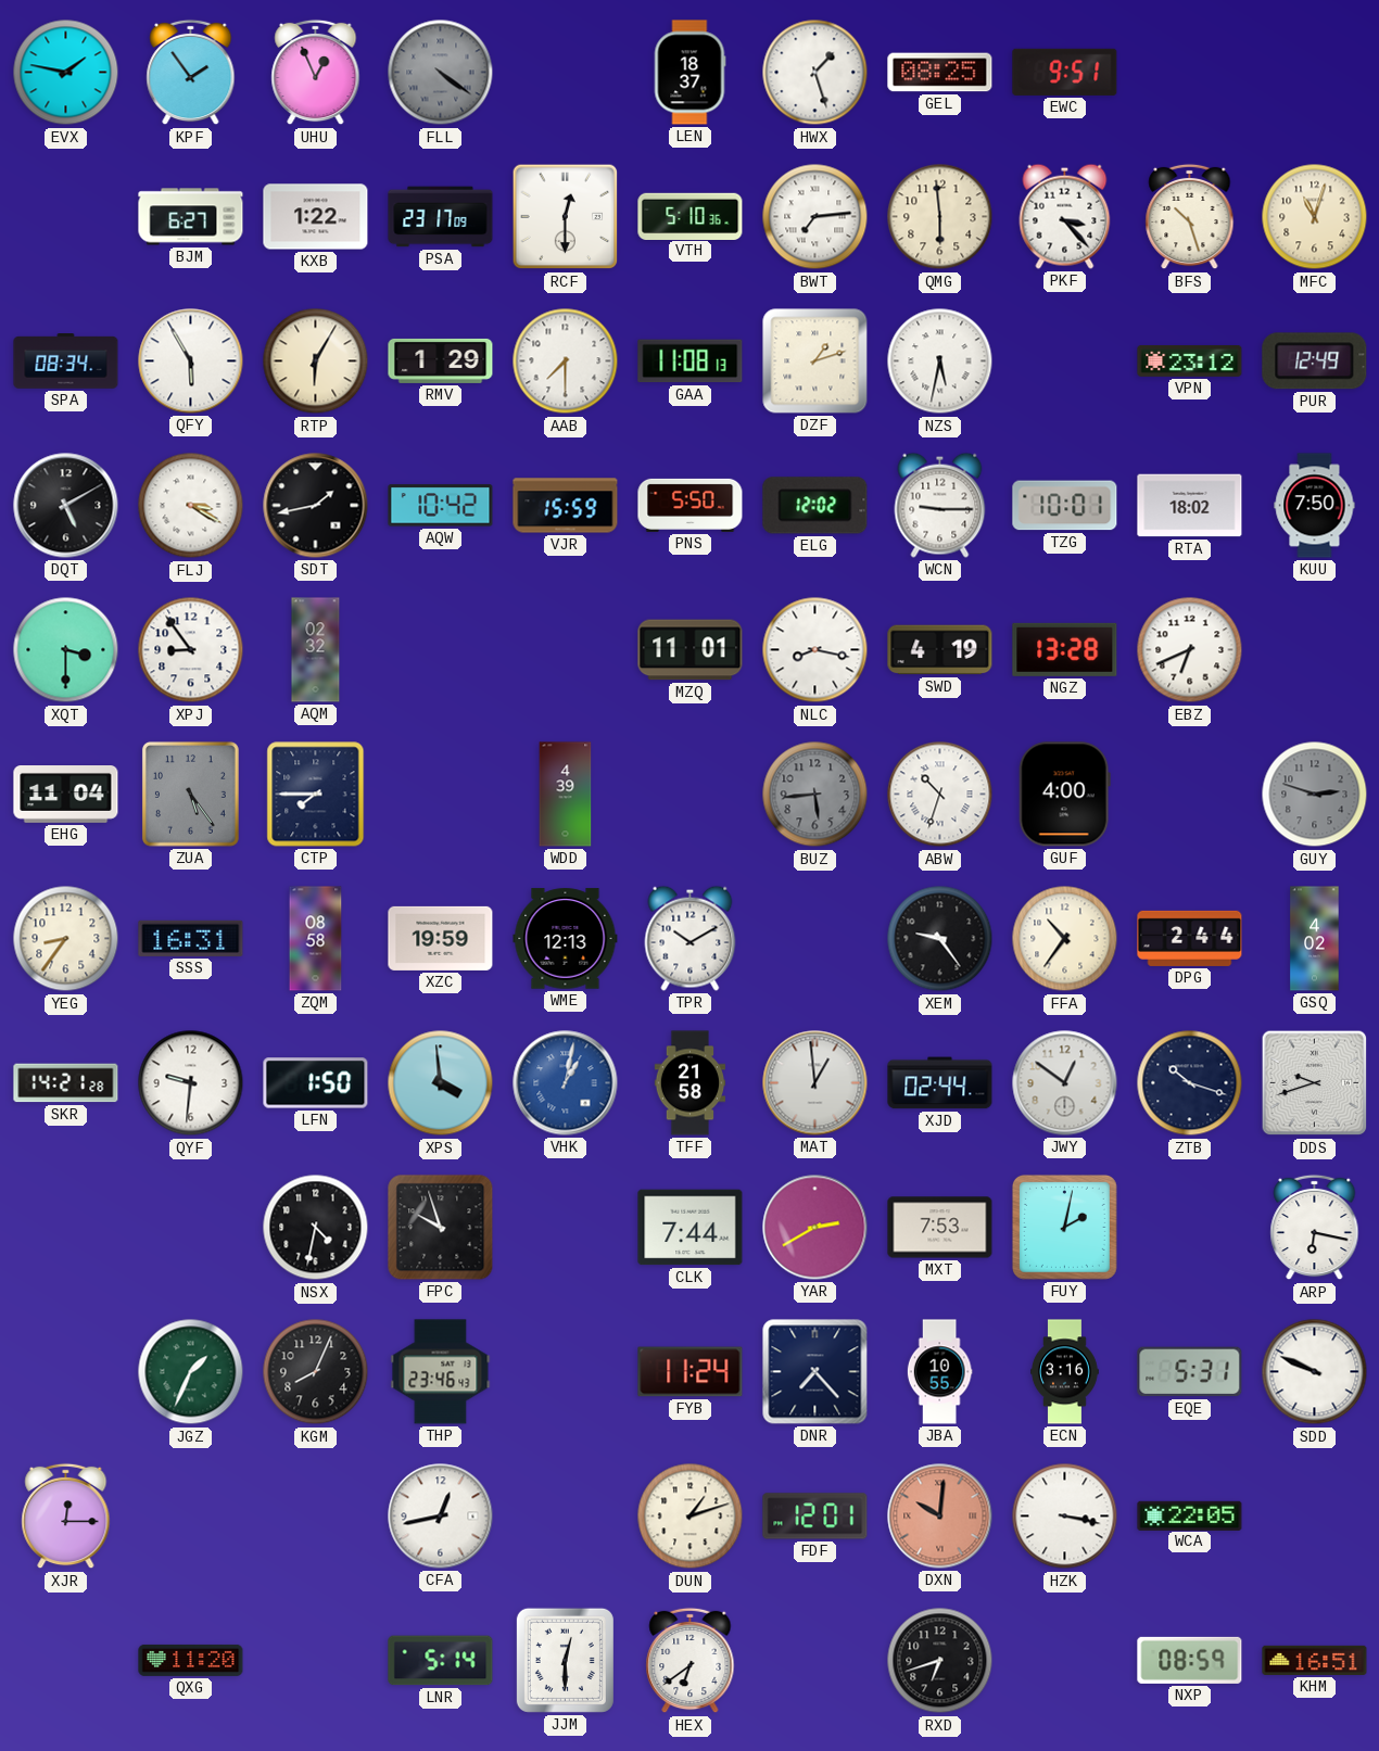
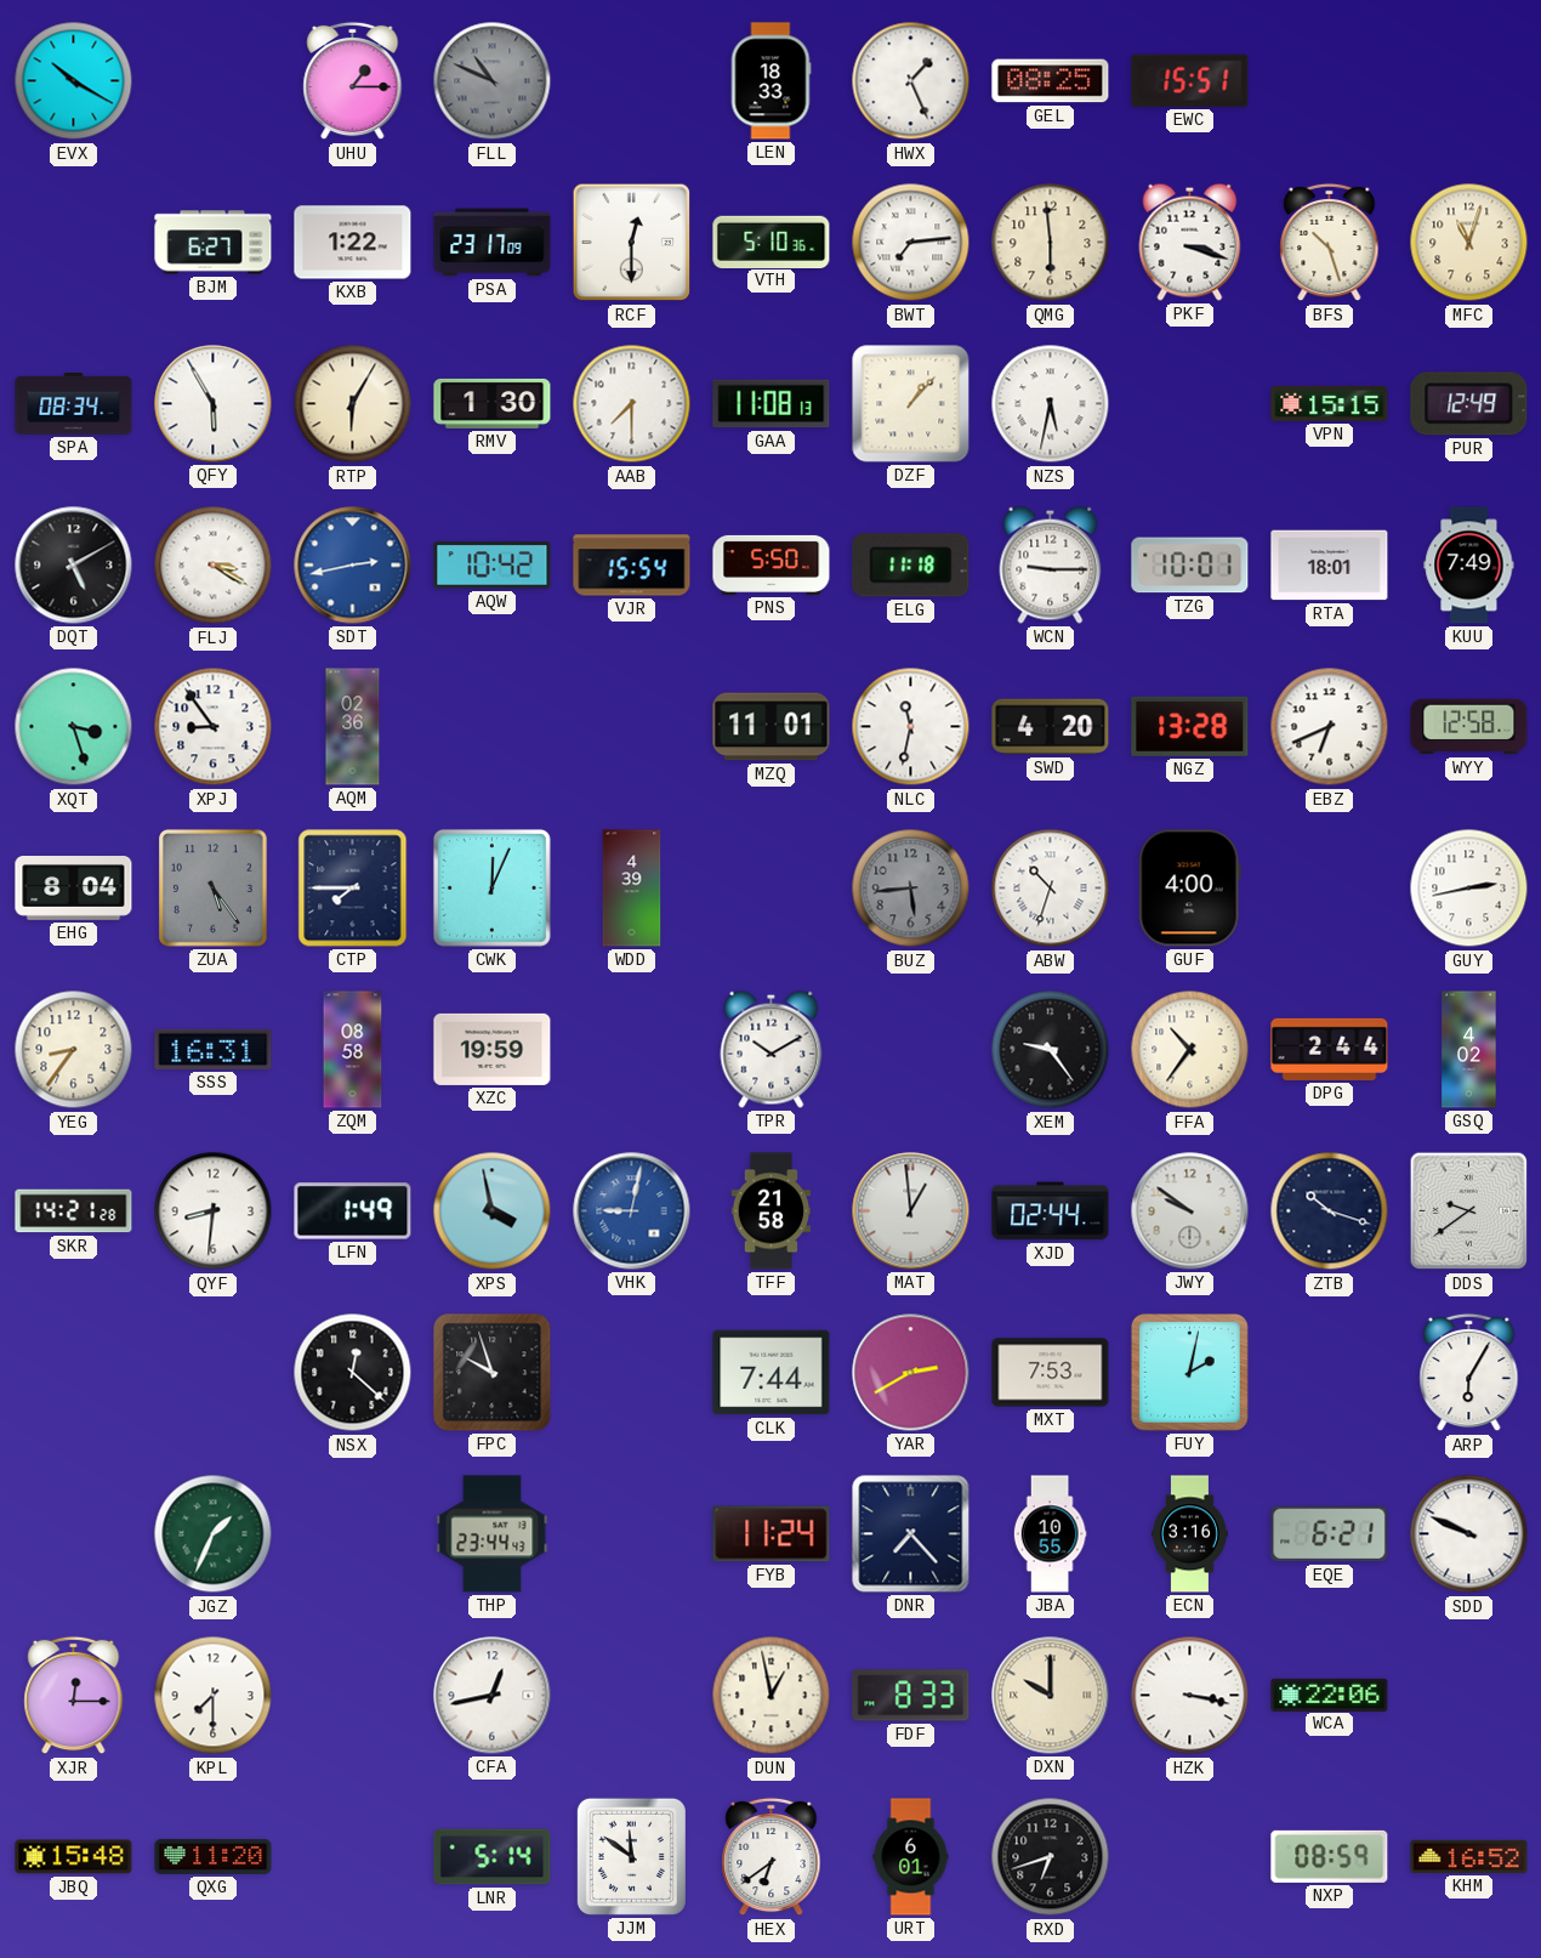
EVX: 1:47 -> 10:20 (74, 81)
KPF: 1:54 -> none (191, 73)
UHU: 12:56 -> 1:15 (353, 81)
FLL: 4:21 -> 10:49 (493, 81)
LEN: 18:37 -> 18:33 (770, 81)
HWX: 1:27 -> 1:26 (911, 81)
EWC: 9:51 -> 15:51 (1190, 80)
PKF: 3:23 -> 3:18 (1190, 242)
RMV: 1:29 -> 1:30 (493, 403)
DZF: 1:12 -> 1:07 (911, 404)
VPN: 23:12 -> 15:15 (1330, 403)
SDT: 1:43 -> 2:43 (353, 566)
SDT dial: black -> blue (353, 566)
VJR: 15:59 -> 15:54 (632, 566)
ELG: 12:02 -> 11:18 (911, 566)
RTA: 18:02 -> 18:01 (1330, 566)
KUU: 7:50 -> 7:49 (1469, 566)
XQT: 3:30 -> 3:27 (74, 727)
AQM: 02:32 -> 02:36 (353, 727)
NLC: 8:17 -> 11:32 (911, 727)
SWD: 4:19 -> 4:20 (1051, 727)
WYY: none -> 12:58 (1469, 727)
EHG: 11:04 -> 8:04 (74, 889)
CWK: none -> 12:04 (491, 887)
GUY: 2:48 -> 2:43 (1469, 889)
GUY dial: grey -> white (1469, 889)
WME: 12:13 -> none (566, 939)
QYF: 9:31 -> 8:31 (214, 1211)
LFN: 1:50 -> 1:49 (353, 1211)
XPS: 3:59 -> 3:58 (493, 1211)
VHK: 1:02 -> 9:02 (632, 1211)
JWY: 12:51 -> 9:51 (1190, 1211)
DDS: 9:42 -> 9:39 (1469, 1211)
NSX: 4:32 -> 12:22 (353, 1373)
ARP: 6:17 -> 6:05 (1469, 1373)
KGM: 8:04 -> none (316, 1372)
THP: 23:46 -> 23:44 (493, 1534)
EQE: 5:31 -> 6:21 (1330, 1534)
KPL: none -> 7:30 (214, 1696)
DUN: 1:12 -> 12:58 (772, 1696)
FDF: 12:01 -> 8:33 (911, 1696)
DXN: 10:01 -> 10:00 (1051, 1696)
DXN dial: salmon -> cream (1051, 1696)
WCA: 22:05 -> 22:06 (1330, 1695)
JBQ: none -> 15:48 (74, 1857)
JJM: 12:30 -> 11:51 (631, 1856)
URT: none -> 6:01 (911, 1857)
KHM: 16:51 -> 16:52 (1469, 1856)
